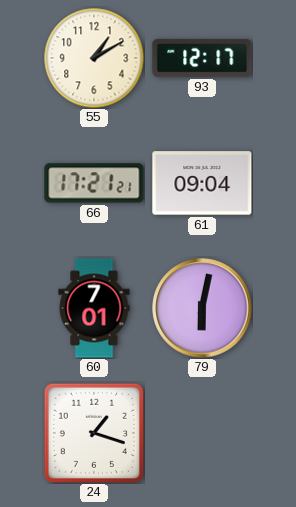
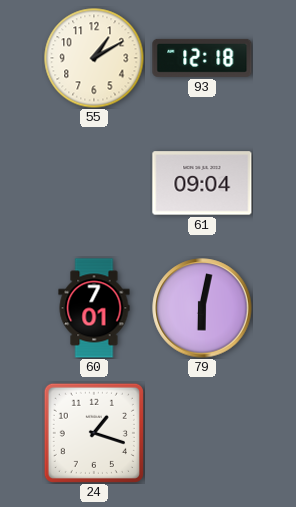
93: 12:17 -> 12:18 (202, 58)
66: 17:21 -> none (94, 183)
